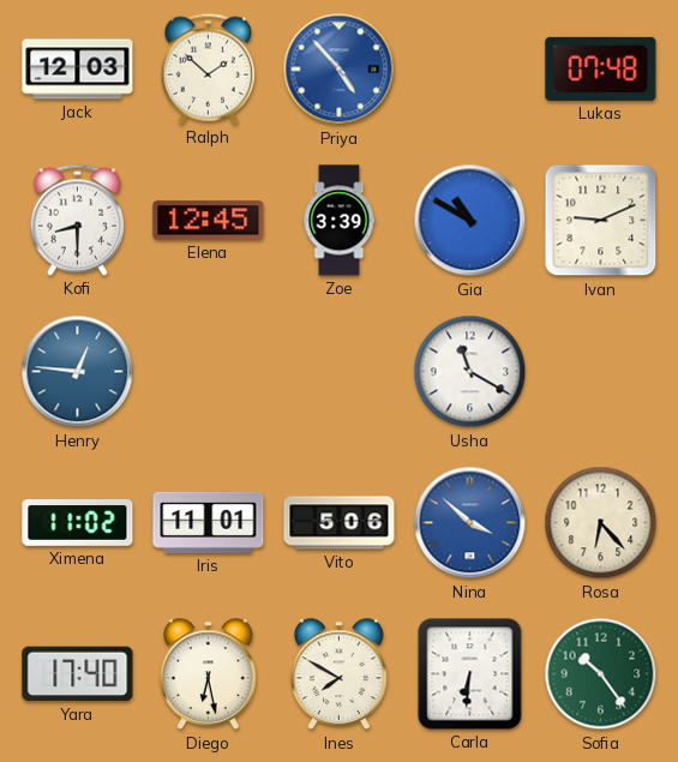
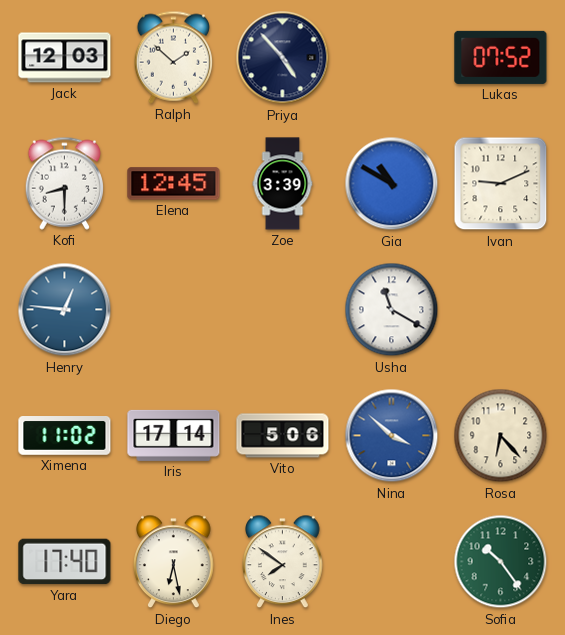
Priya dial: blue -> navy (283, 58)
Lukas: 07:48 -> 07:52 (501, 57)
Iris: 11:01 -> 17:14 (174, 435)
Ines: 7:50 -> 7:51 (283, 562)
Carla: 6:31 -> none (470, 674)
